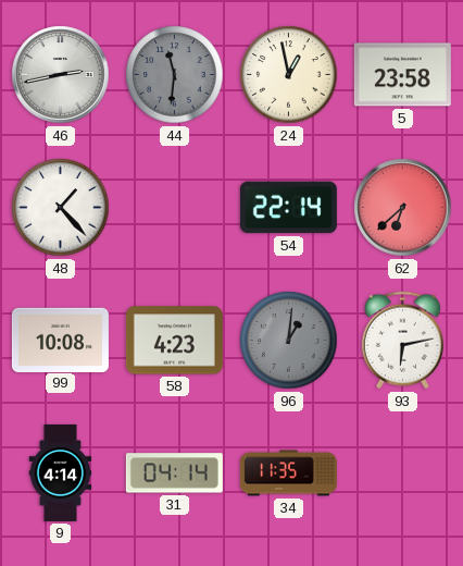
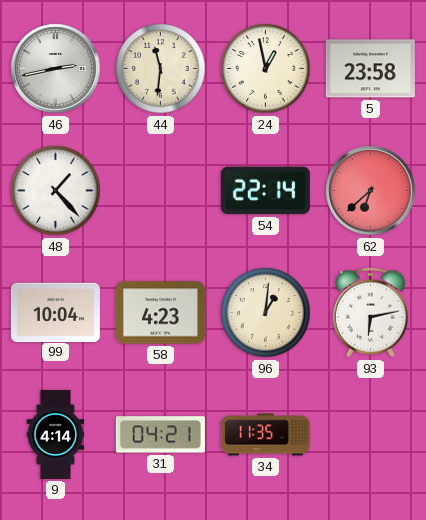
44 dial: grey -> cream (161, 69)
99: 10:08 -> 10:04 (55, 312)
96 dial: grey -> cream (266, 313)
31: 04:14 -> 04:21 (160, 435)
